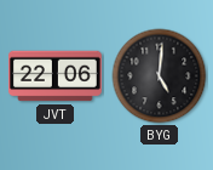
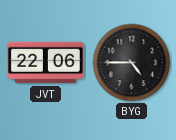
BYG: 5:01 -> 4:45 (132, 63)
